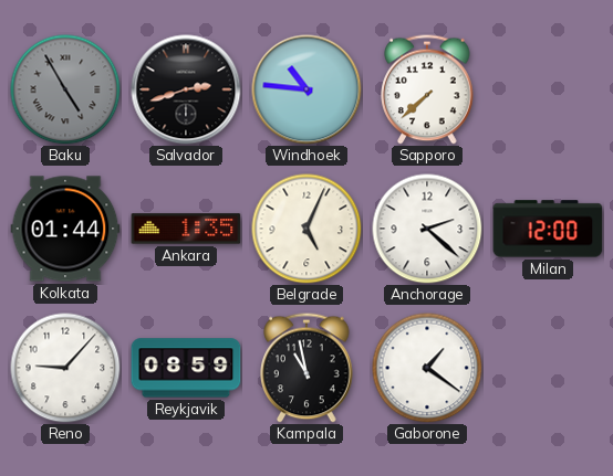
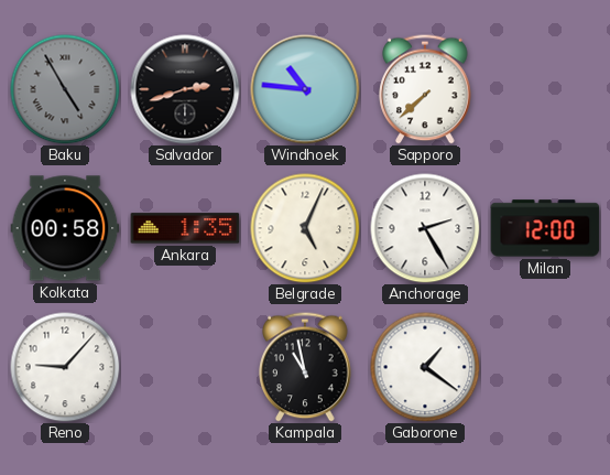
Kolkata: 01:44 -> 00:58 (65, 228)
Anchorage: 2:22 -> 2:25 (425, 228)
Reykjavik: 08:59 -> none (186, 368)
